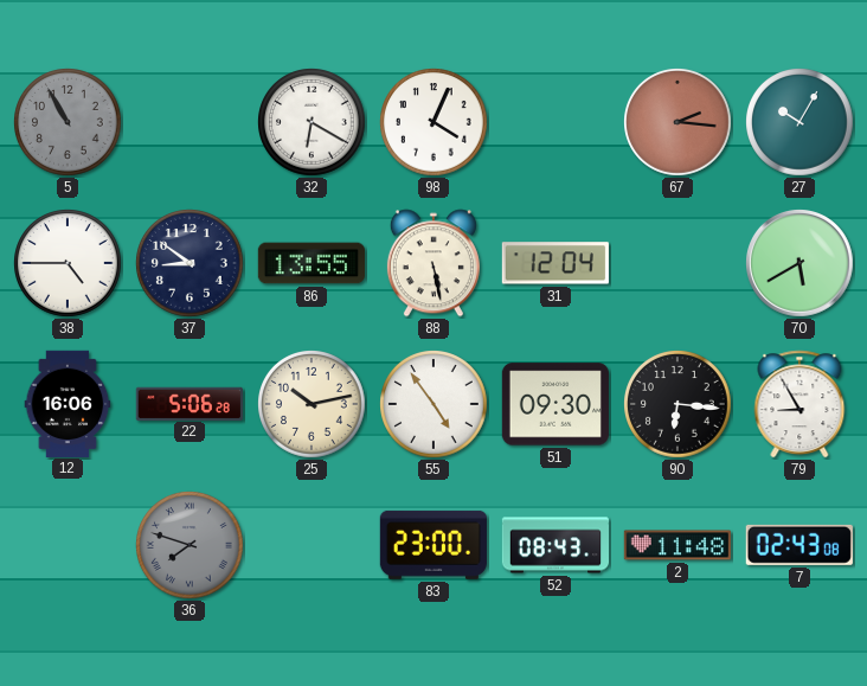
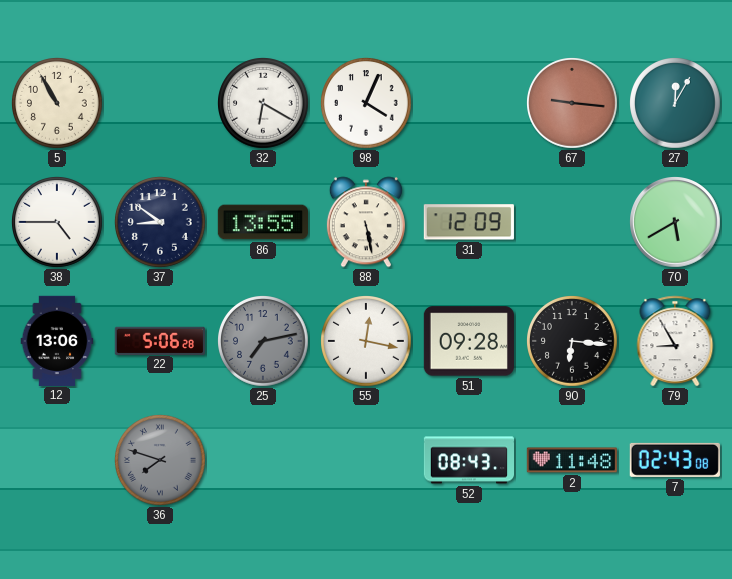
5 dial: grey -> cream (57, 104)
67: 2:16 -> 9:16 (572, 104)
27: 10:05 -> 12:05 (675, 104)
31: 12:04 -> 12:09 (469, 222)
12: 16:06 -> 13:06 (57, 340)
25: 10:13 -> 7:13 (263, 342)
25 dial: cream -> grey (263, 342)
55: 4:54 -> 12:17 (366, 342)
51: 09:30 -> 09:28 (469, 341)
83: 23:00 -> none (433, 545)
